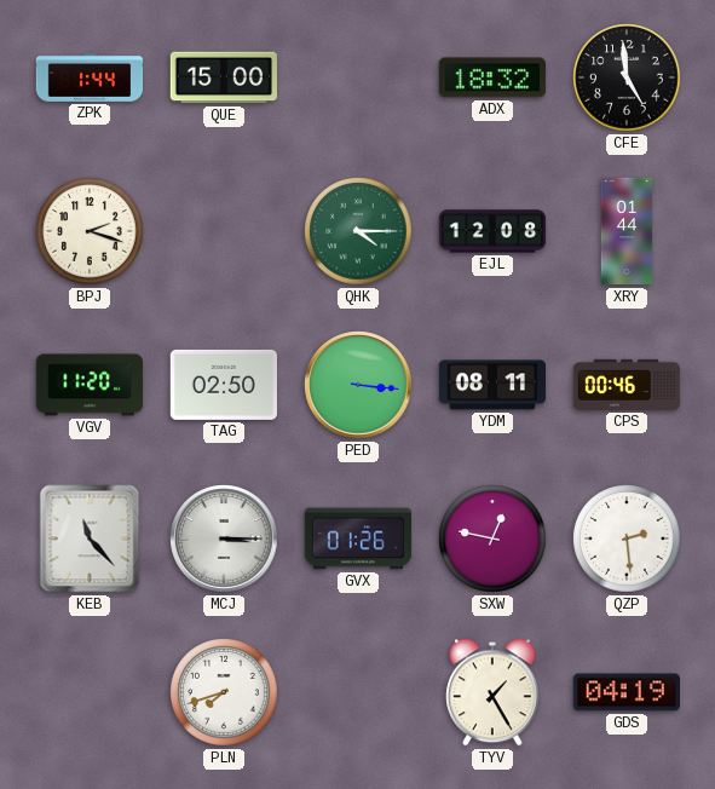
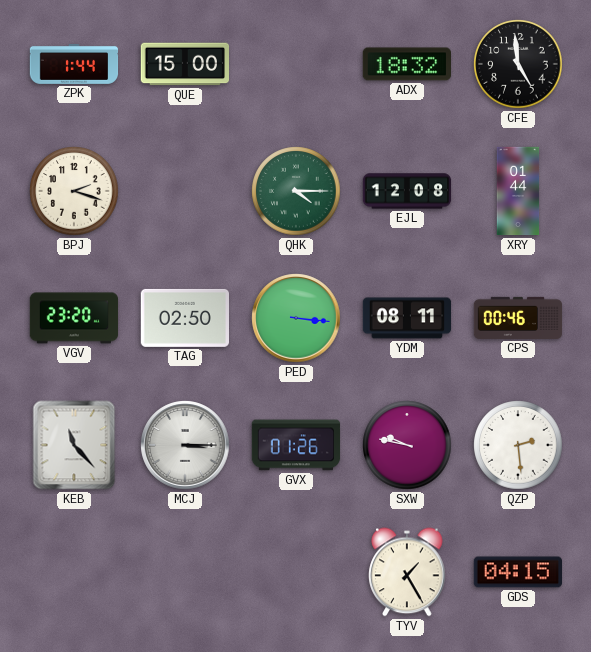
VGV: 11:20 -> 23:20 (74, 318)
SXW: 12:47 -> 9:47 (407, 445)
PLN: 7:42 -> none (224, 692)
GDS: 04:19 -> 04:15 (517, 572)
